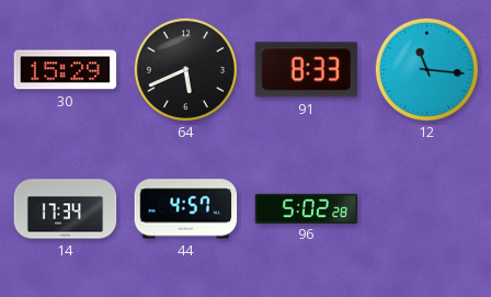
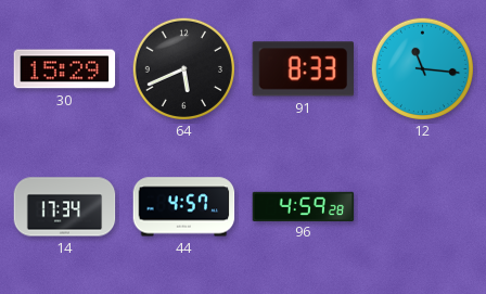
96: 5:02 -> 4:59 (304, 206)
